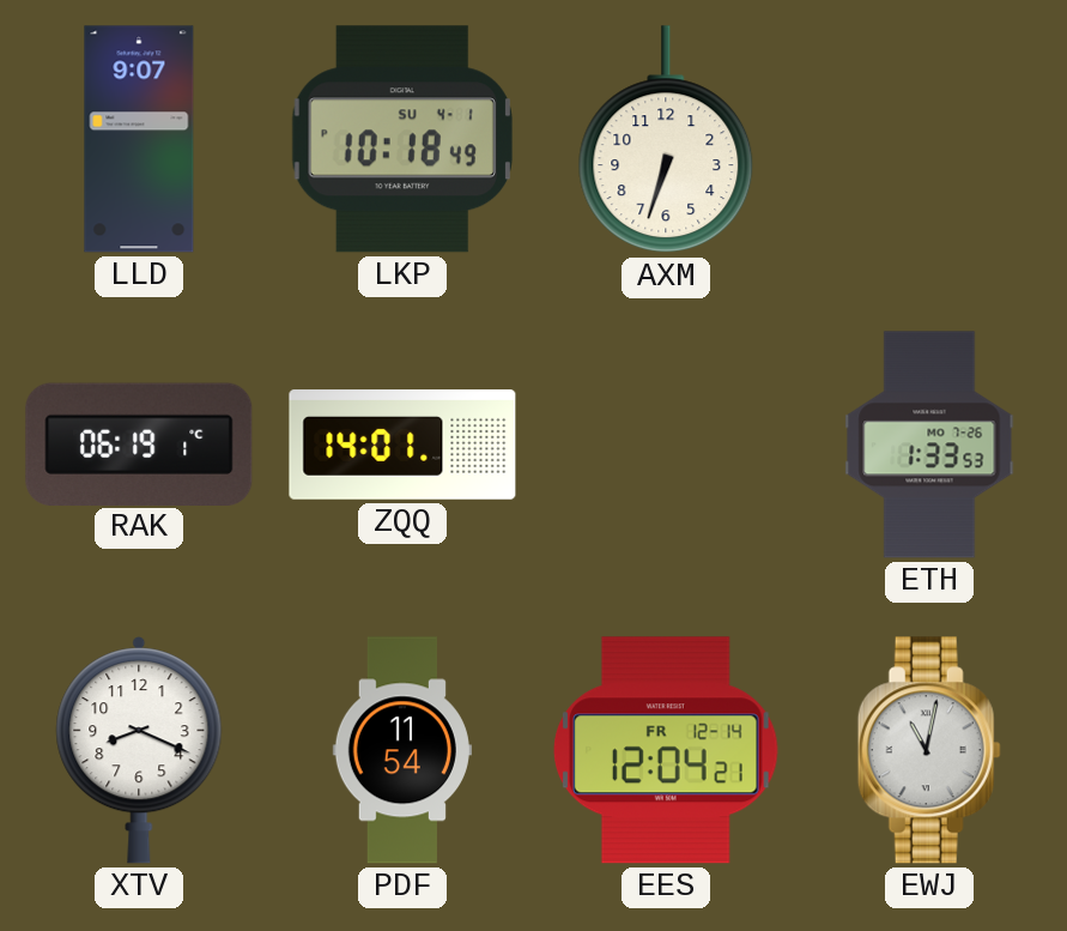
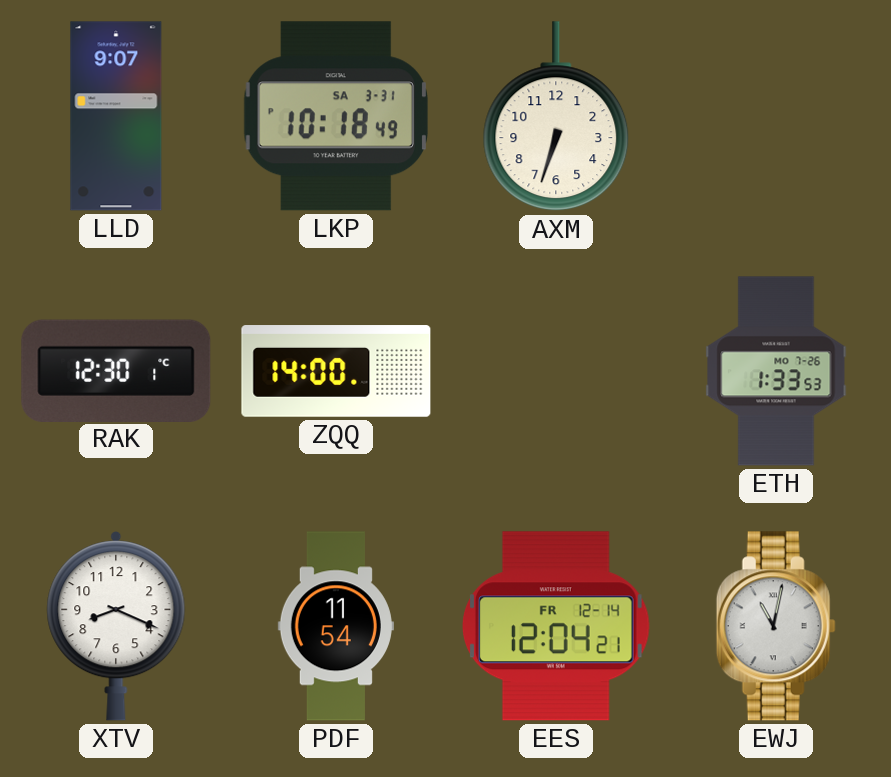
LKP date: SU 4-1 -> SA 3-31 (336, 116)
RAK: 06:19 -> 12:30 (116, 370)
ZQQ: 14:01 -> 14:00 (336, 371)
